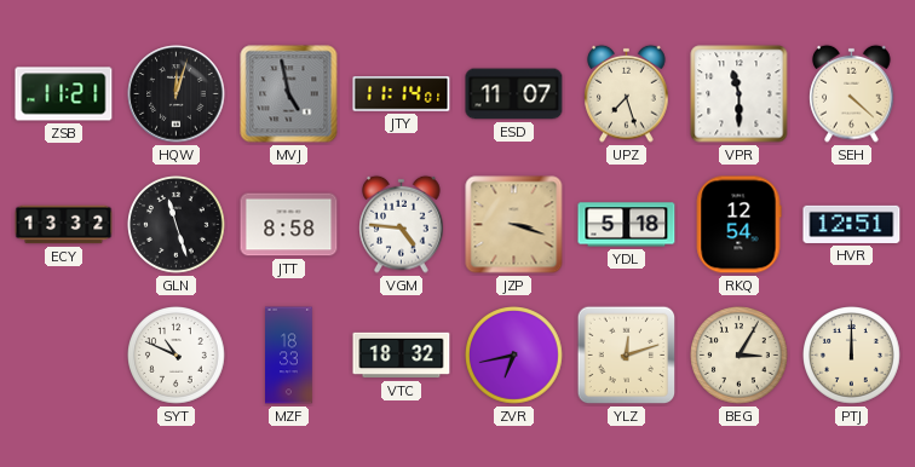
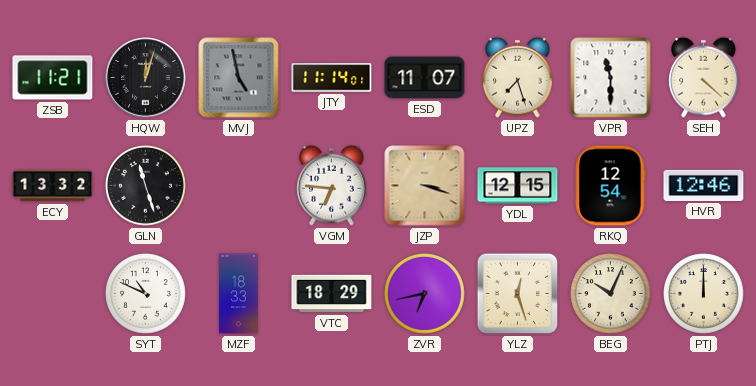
JTT: 8:58 -> none (289, 225)
VGM: 4:46 -> 6:46 (332, 185)
YDL: 5:18 -> 12:15 (518, 186)
HVR: 12:51 -> 12:46 (704, 185)
VTC: 18:32 -> 18:29 (332, 294)
YLZ: 12:12 -> 12:27 (518, 294)
BEG: 3:05 -> 10:04 (611, 294)
